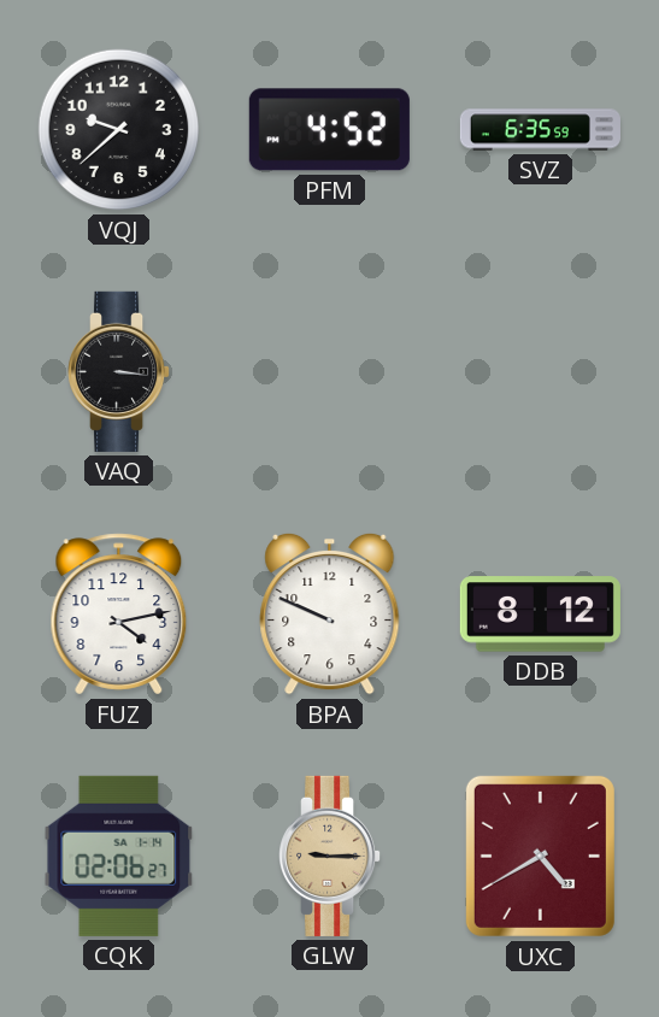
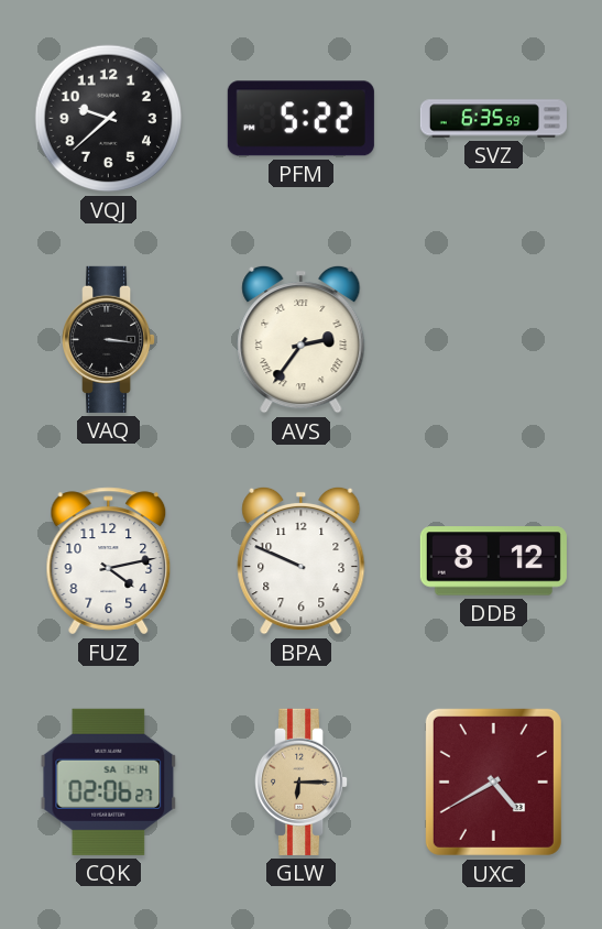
PFM: 4:52 -> 5:22 (300, 119)
AVS: none -> 2:36 (302, 339)
GLW: 9:15 -> 6:15 (302, 782)
